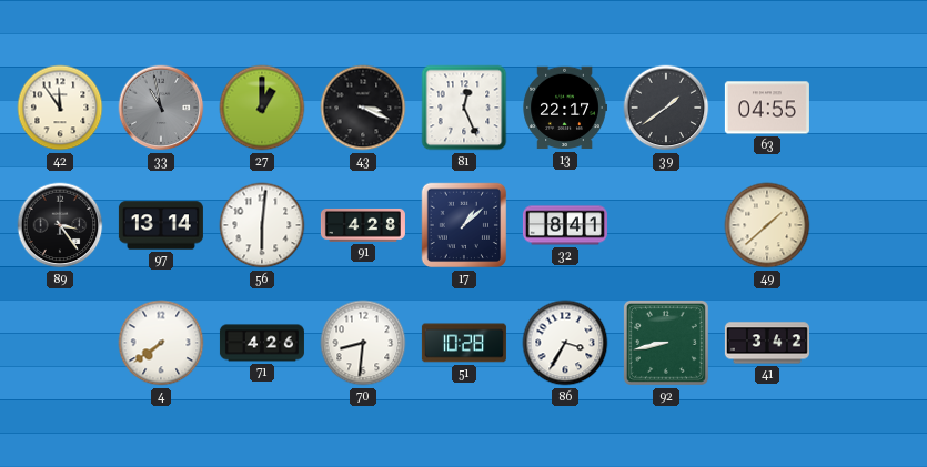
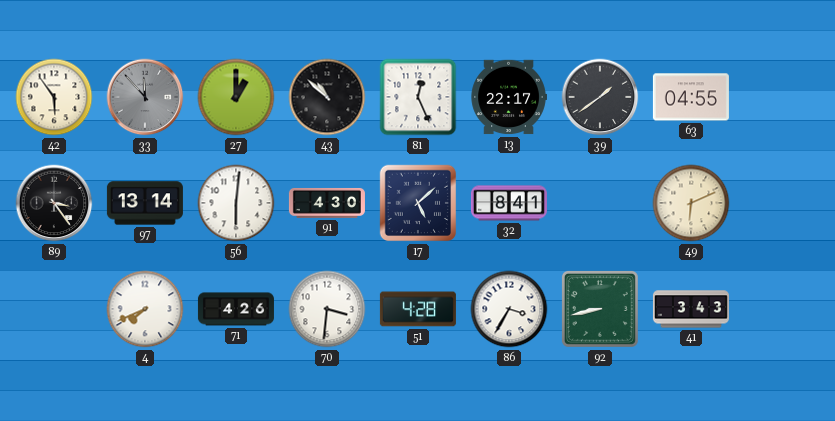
42: 11:54 -> 5:54 (54, 97)
33: 10:58 -> 11:53 (145, 97)
43: 3:19 -> 10:52 (327, 97)
91: 4:28 -> 4:30 (327, 203)
17: 1:08 -> 5:08 (418, 203)
49: 1:38 -> 6:11 (691, 203)
4: 7:39 -> 7:41 (145, 309)
70: 8:31 -> 3:31 (327, 309)
51: 10:28 -> 4:28 (418, 309)
41: 3:42 -> 3:43 (691, 309)
